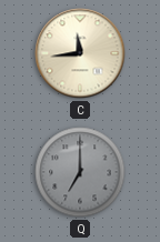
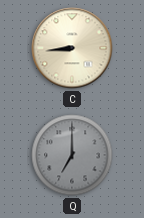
C: 11:44 -> 8:44 (72, 48)
